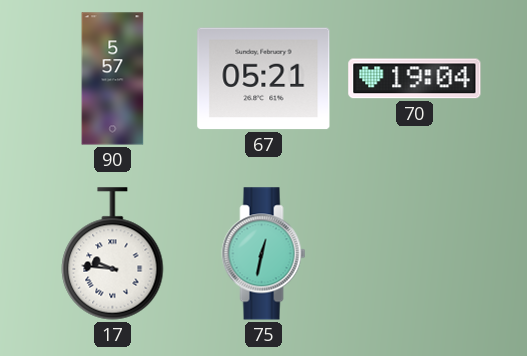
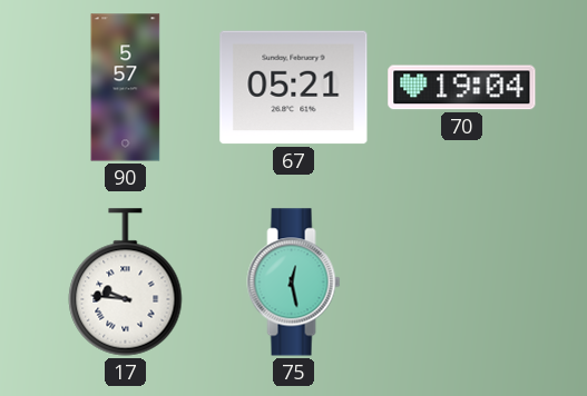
75: 12:32 -> 12:28 (294, 283)
